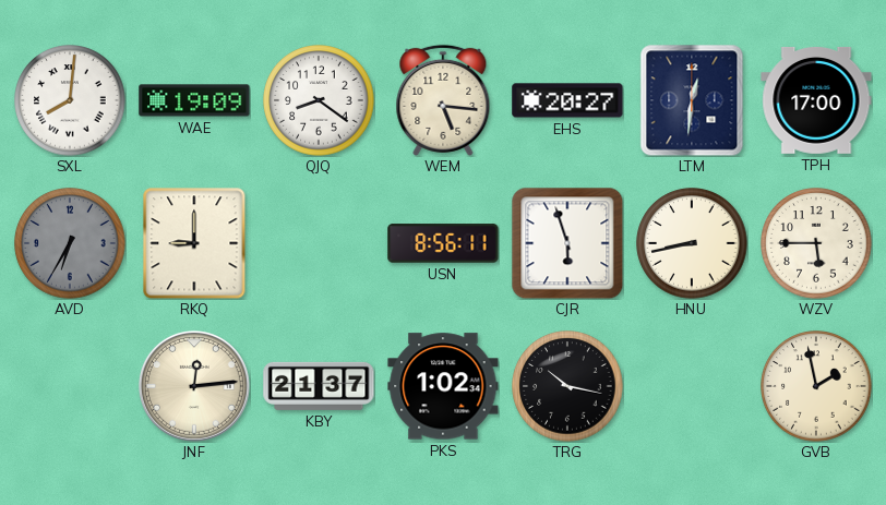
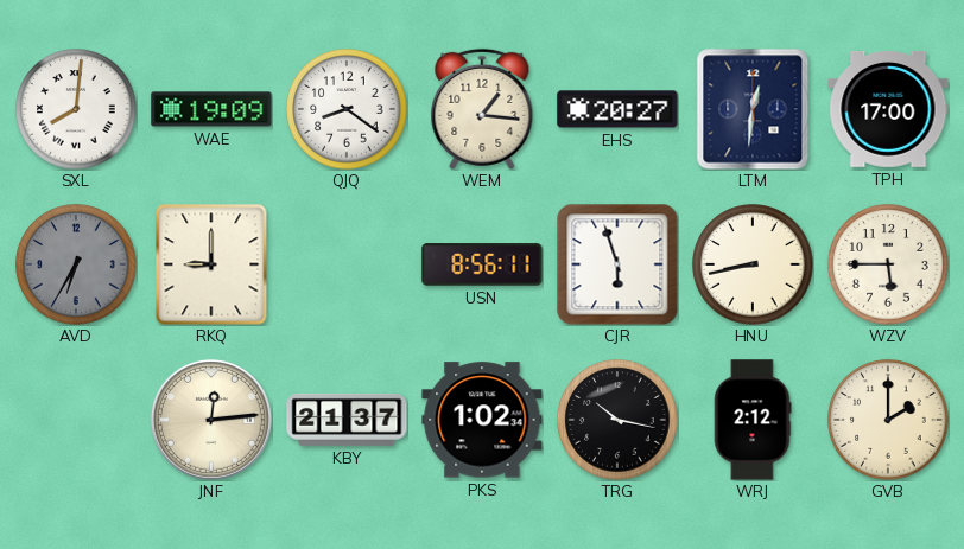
WEM: 5:16 -> 1:16 (482, 109)
WRJ: none -> 2:12 (753, 420)
GVB: 1:58 -> 2:00 (888, 420)
